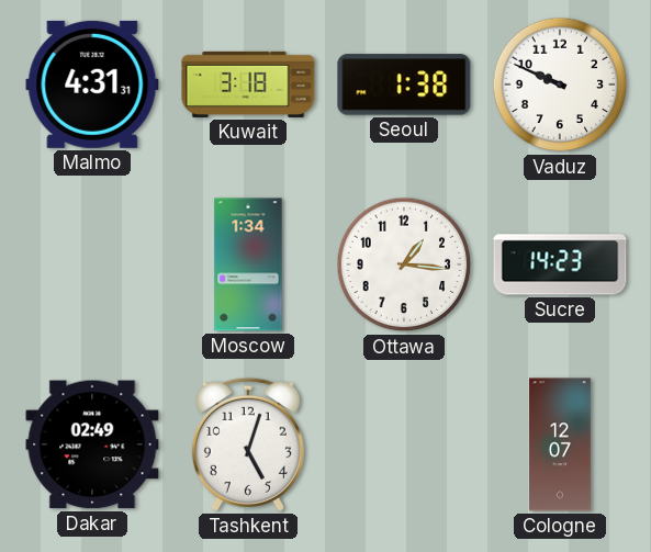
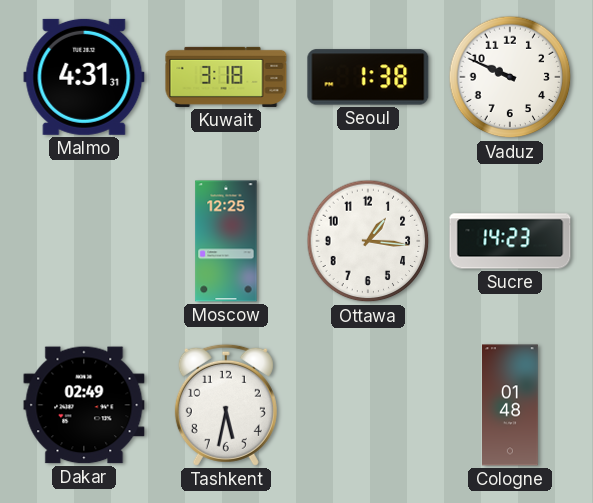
Moscow: 1:34 -> 12:25 (226, 241)
Tashkent: 5:03 -> 5:32 (226, 405)
Cologne: 12:07 -> 01:48 (511, 405)
